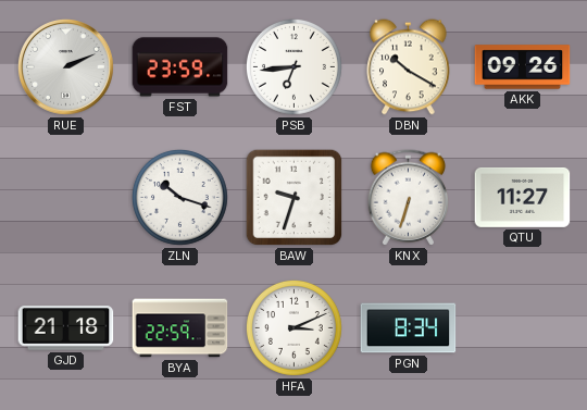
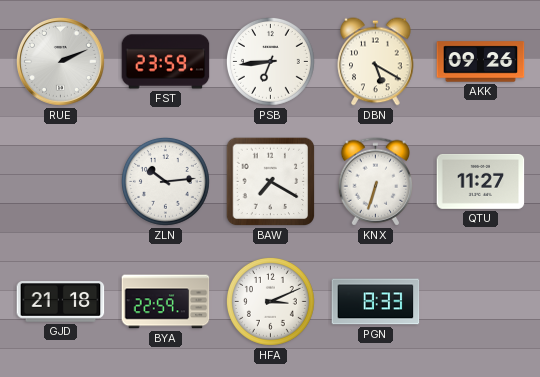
DBN: 10:20 -> 5:20 (376, 62)
ZLN: 10:18 -> 10:14 (165, 181)
BAW: 9:33 -> 7:20 (271, 182)
PGN: 8:34 -> 8:33 (376, 302)
